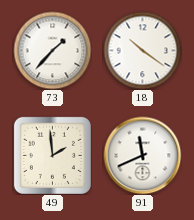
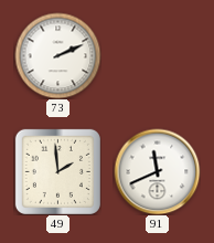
73: 1:37 -> 2:11 (57, 55)
18: 10:21 -> none (142, 50)
